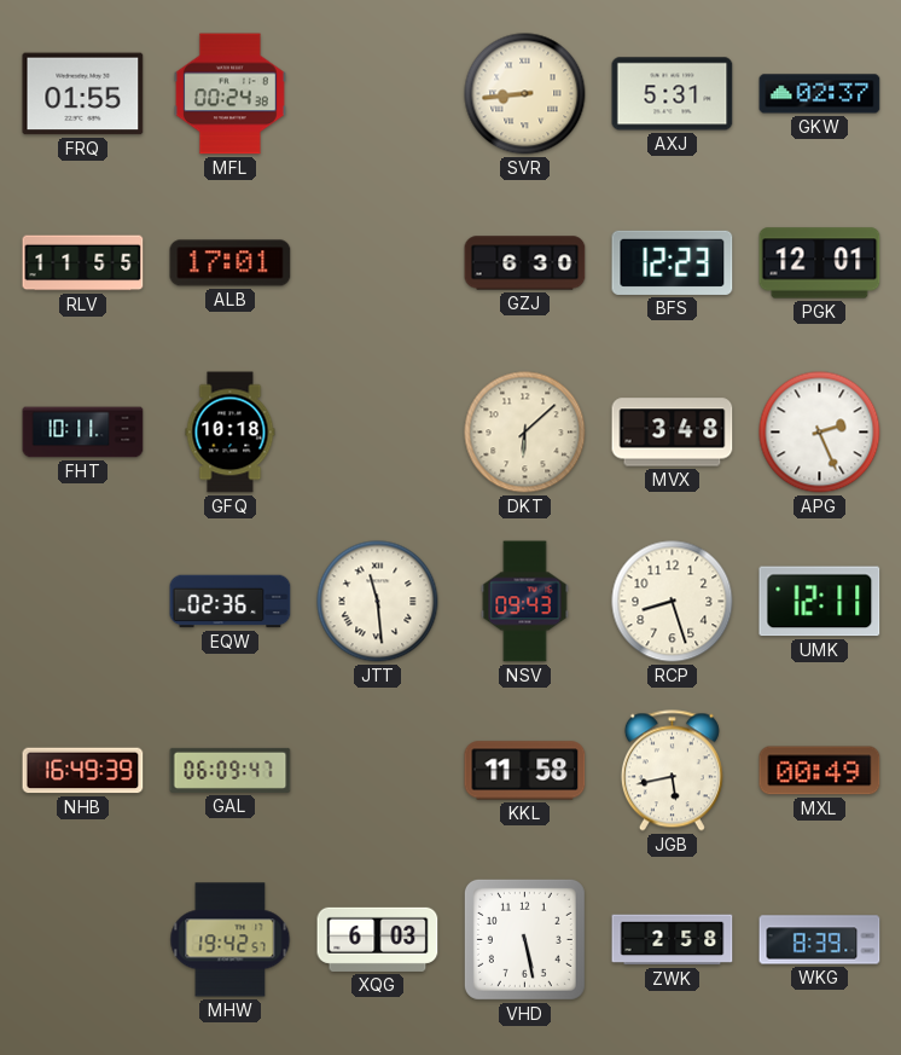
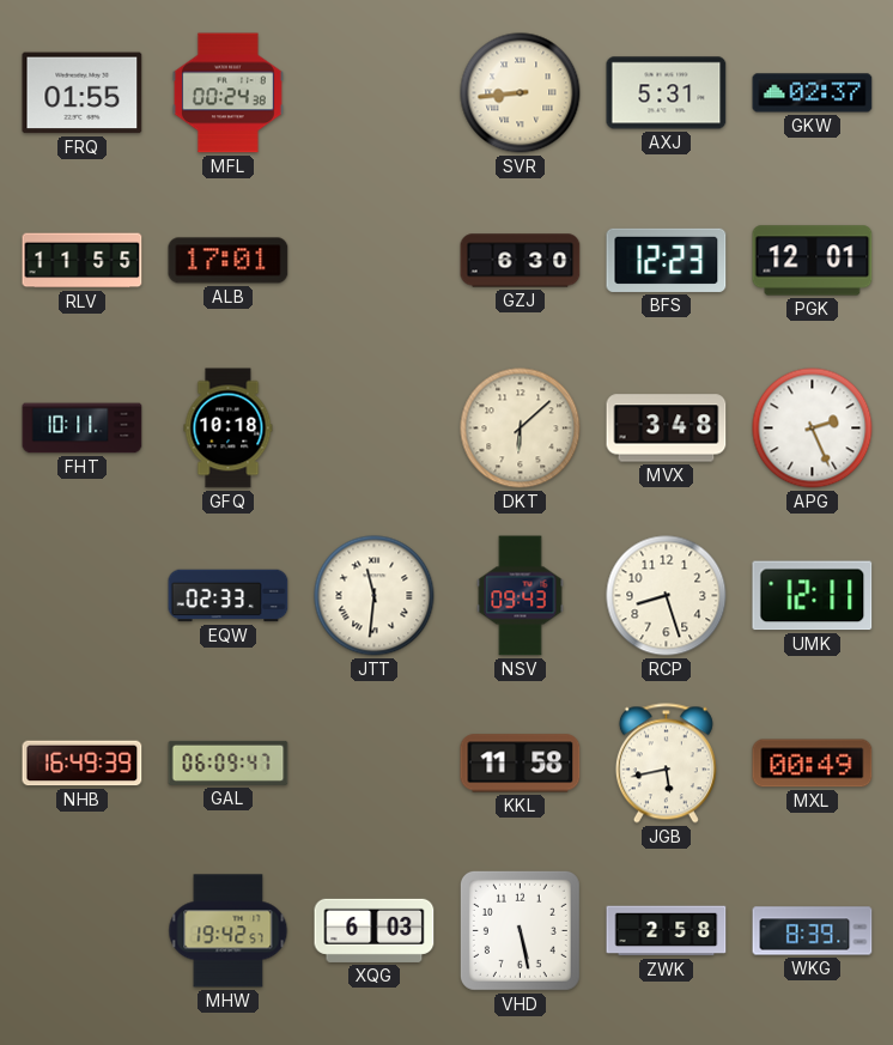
EQW: 02:36 -> 02:33 (229, 596)
JTT: 11:29 -> 11:31 (375, 596)
